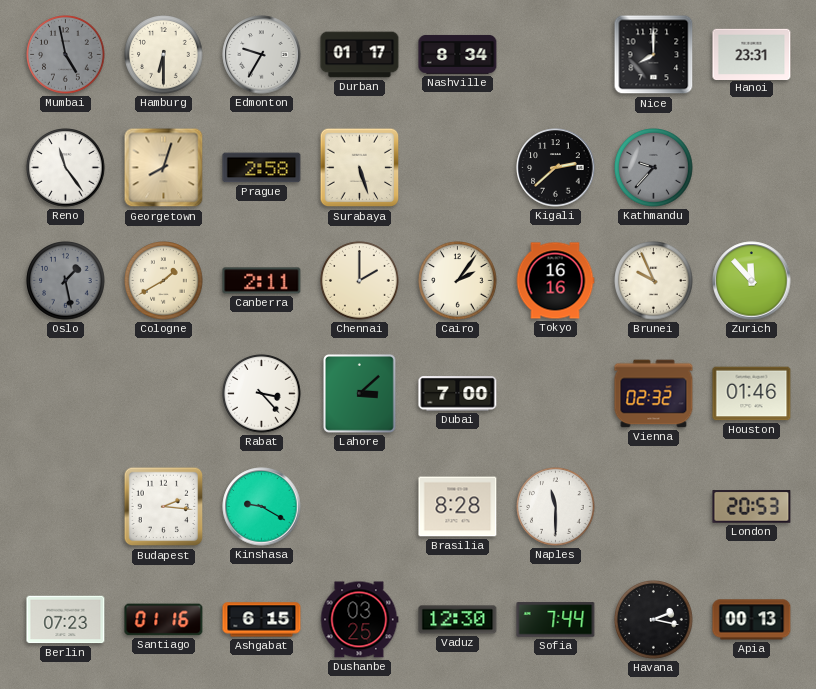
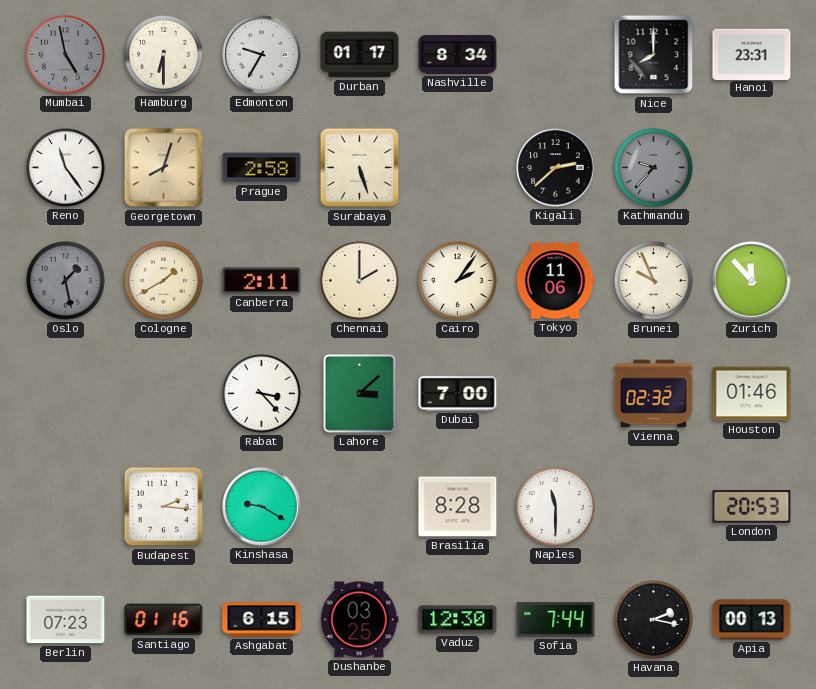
Tokyo: 16:16 -> 11:06 (555, 281)
